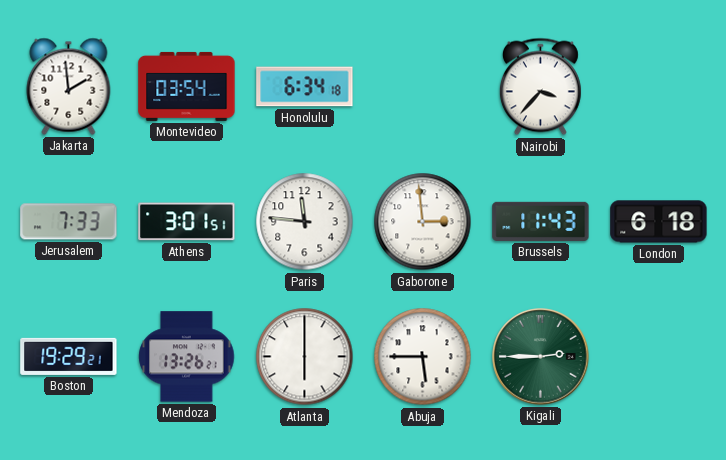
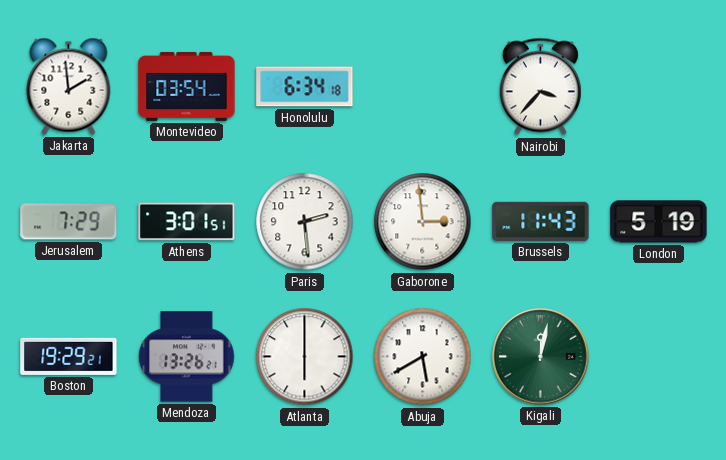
Jerusalem: 7:33 -> 7:29 (69, 222)
Paris: 11:46 -> 2:29 (305, 222)
London: 6:18 -> 5:19 (659, 222)
Abuja: 5:45 -> 5:40 (423, 357)
Kigali: 2:45 -> 12:02 (541, 357)
